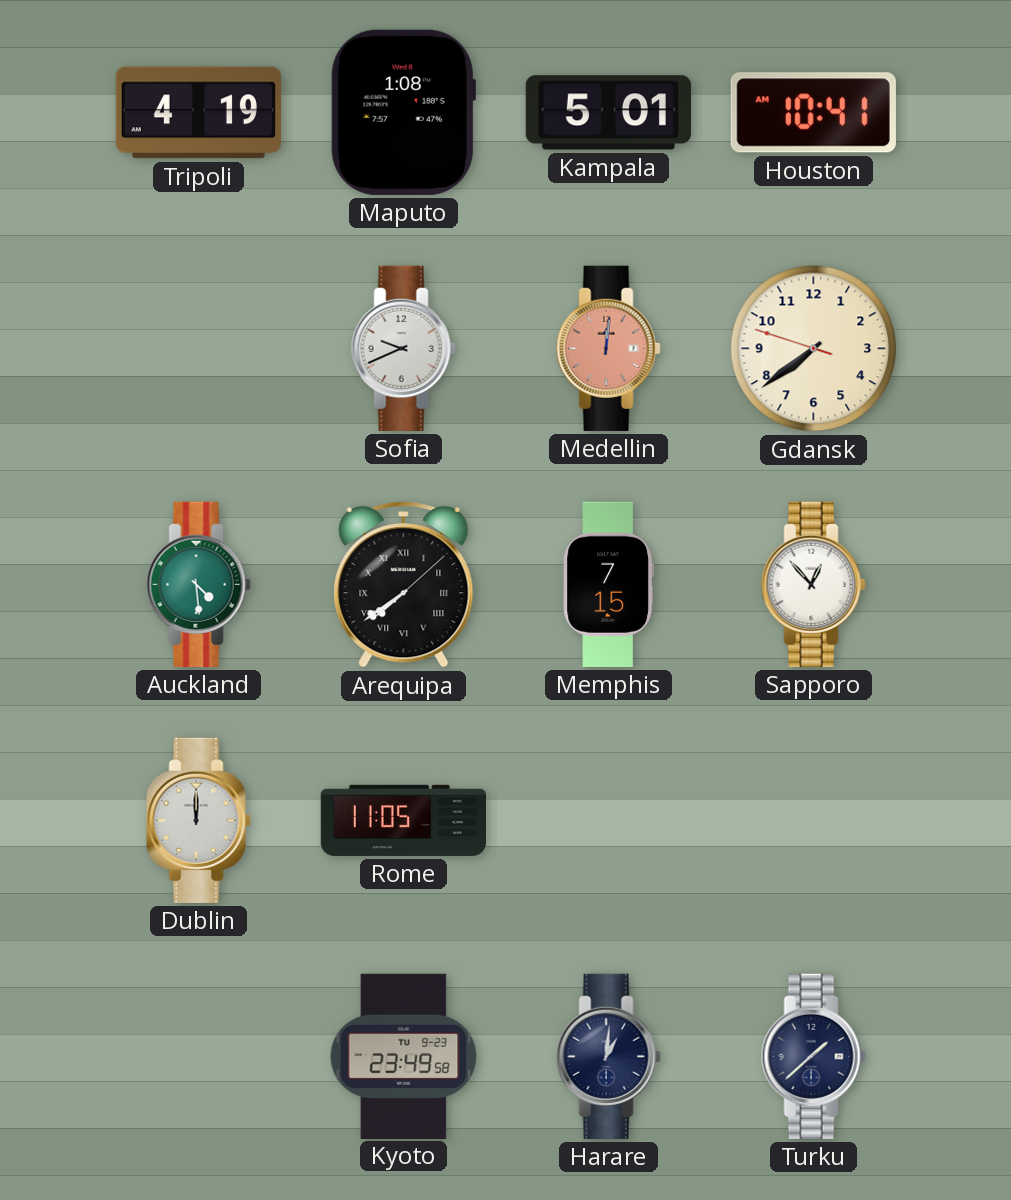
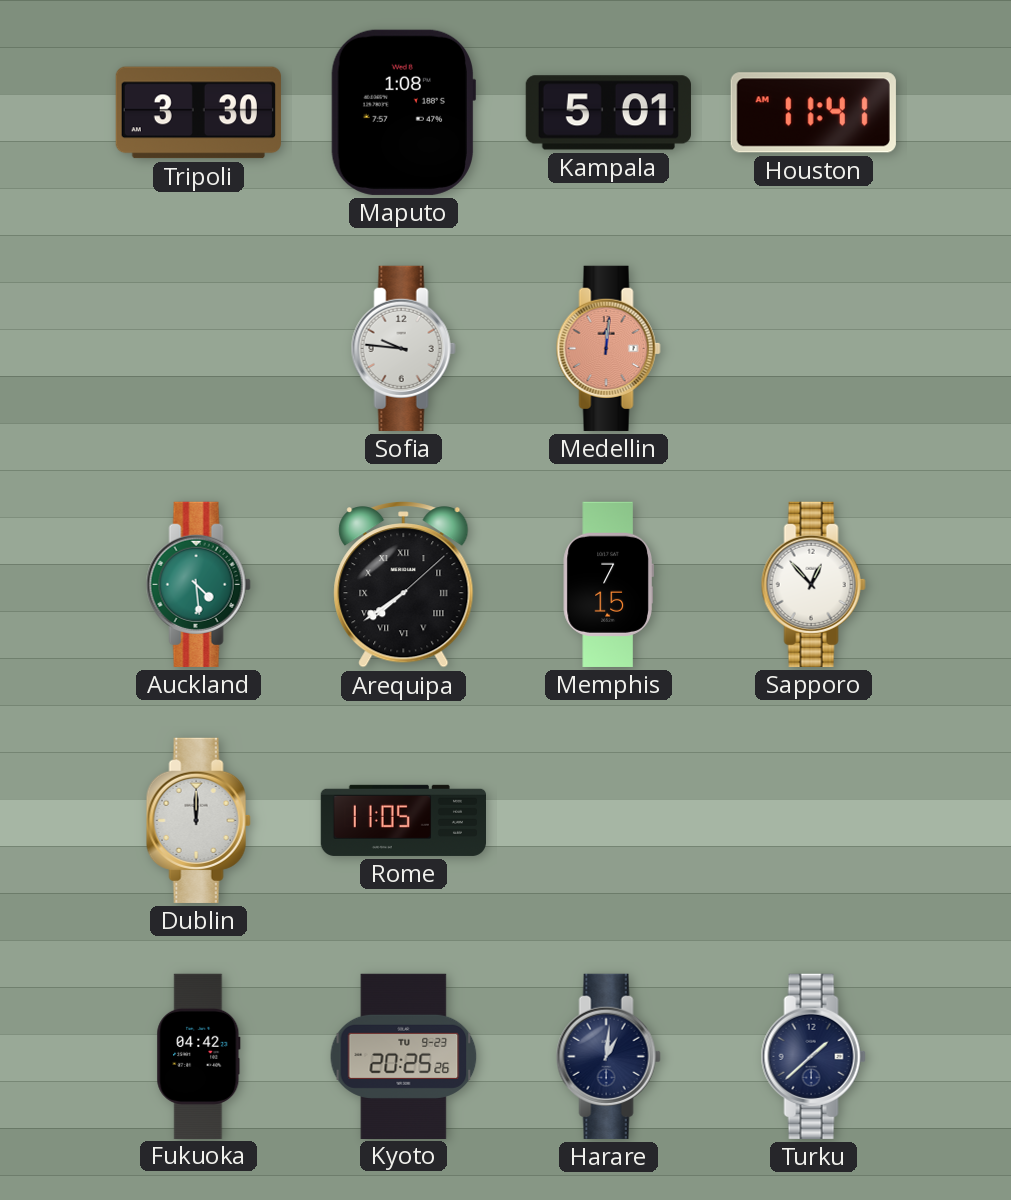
Tripoli: 4:19 -> 3:30 (198, 113)
Houston: 10:41 -> 11:41 (813, 113)
Sofia: 9:41 -> 9:46 (403, 348)
Gdansk: 7:38 -> none (814, 349)
Fukuoka: none -> 04:42 (199, 1056)
Kyoto: 23:49 -> 20:25 (404, 1056)
